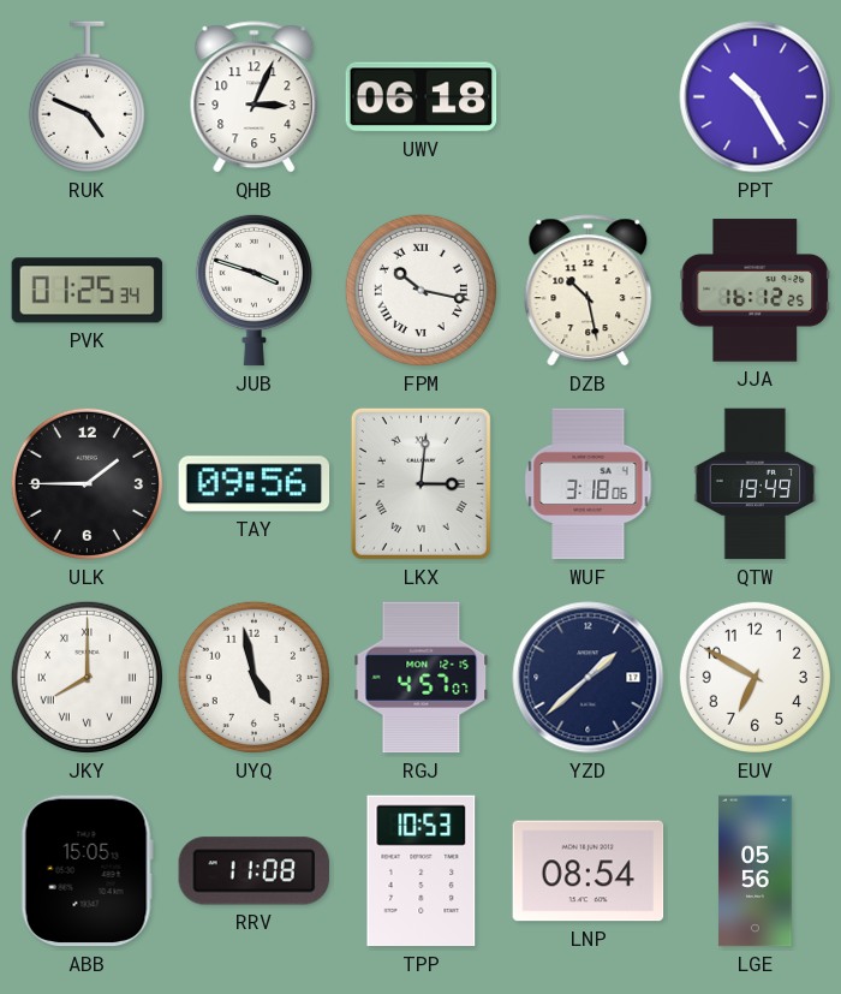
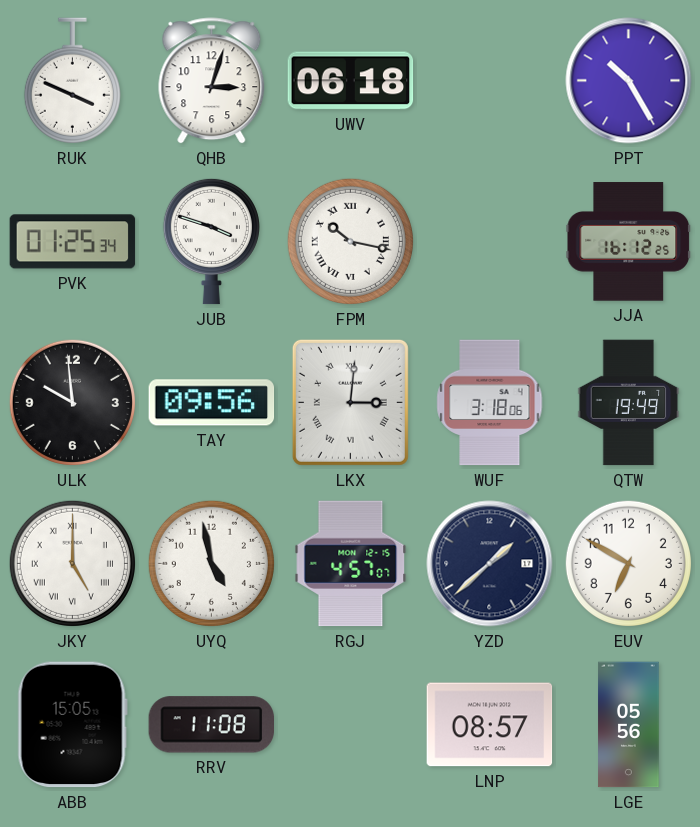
RUK: 4:49 -> 3:49 (72, 81)
QHB: 3:04 -> 3:03 (212, 81)
DZB: 10:28 -> none (589, 291)
ULK: 1:45 -> 9:59 (72, 402)
JKY: 8:00 -> 5:00 (72, 563)
TPP: 10:53 -> none (422, 871)
LNP: 08:54 -> 08:57 (490, 725)
